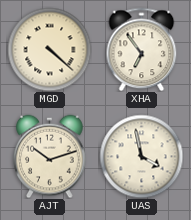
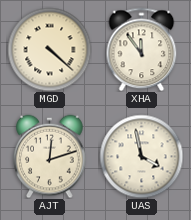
XHA: 6:54 -> 11:54 (142, 49)
AJT: 10:12 -> 12:12 (50, 156)
